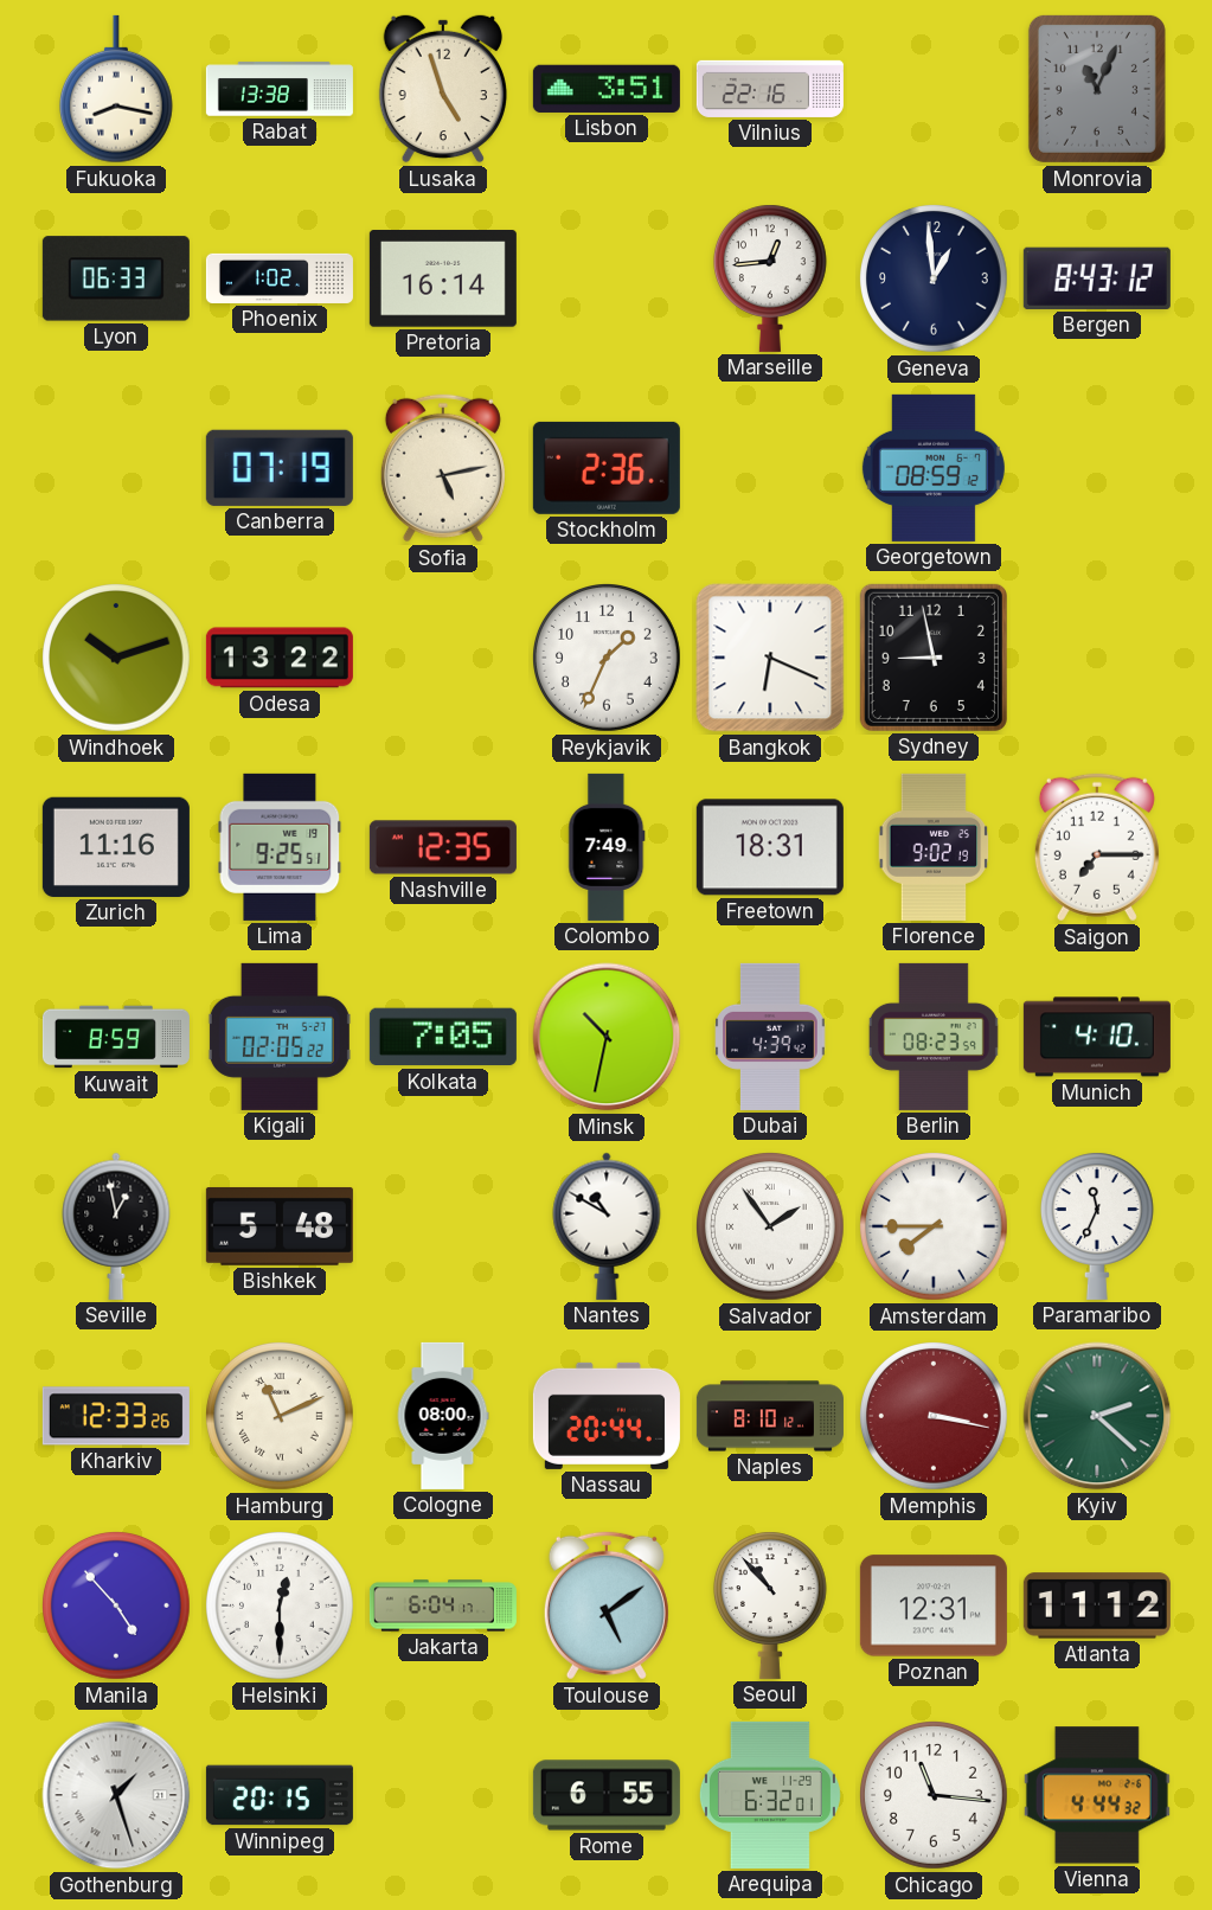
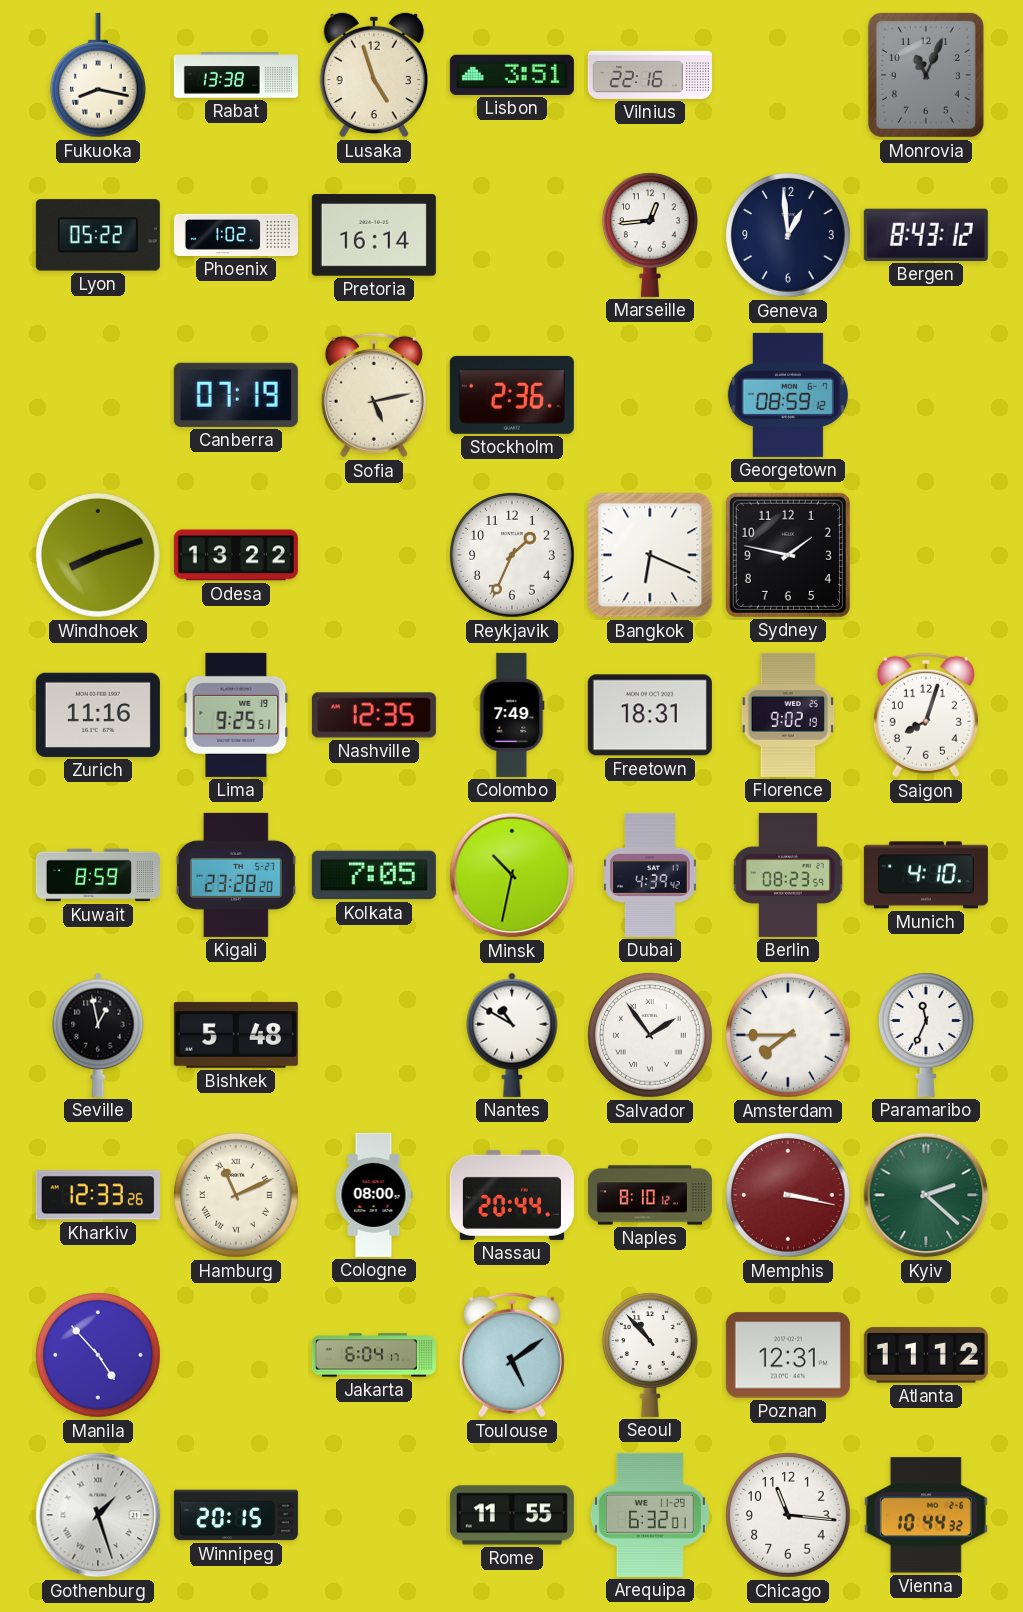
Lyon: 06:33 -> 05:22 (98, 235)
Windhoek: 10:12 -> 8:12 (99, 556)
Sydney: 8:58 -> 1:47 (788, 555)
Saigon: 7:15 -> 8:03 (926, 715)
Kigali: 02:05 -> 23:28 (236, 875)
Helsinki: 12:30 -> none (281, 1607)
Rome: 6:55 -> 11:55 (512, 1515)
Vienna: 4:44 -> 10:44 (926, 1515)
